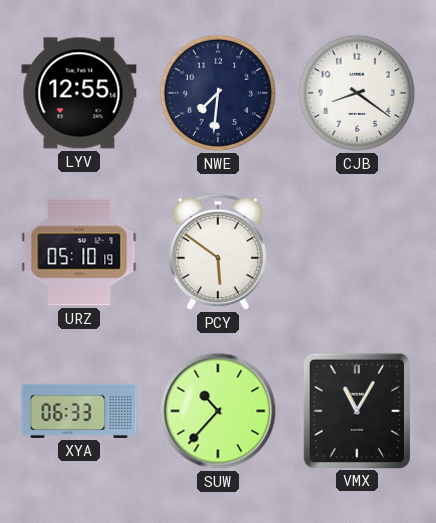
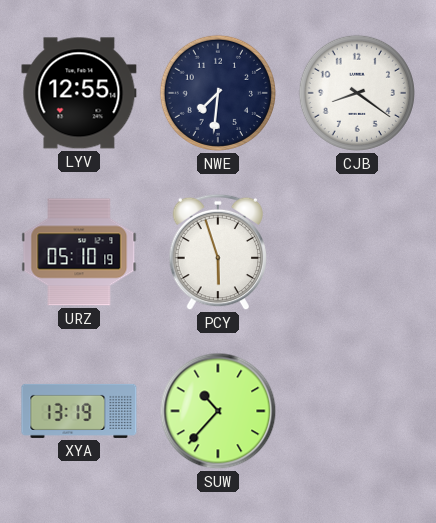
PCY: 5:51 -> 5:57 (218, 252)
XYA: 06:33 -> 13:19 (79, 411)
VMX: 11:05 -> none (357, 410)
